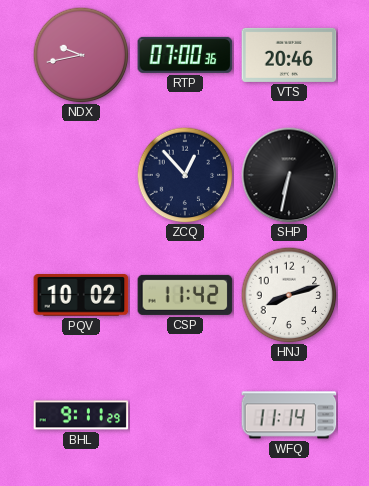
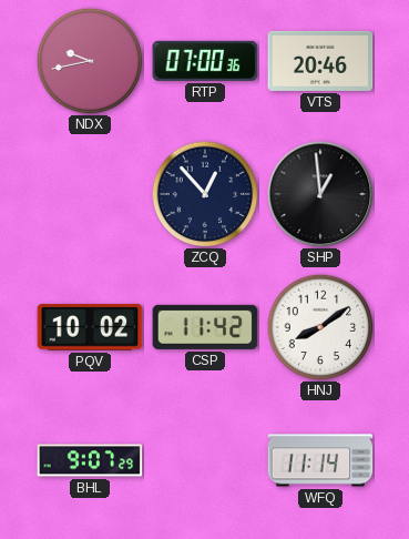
SHP: 6:32 -> 12:59 (320, 194)
HNJ: 8:12 -> 8:09 (320, 327)
BHL: 9:11 -> 9:07 (90, 460)
